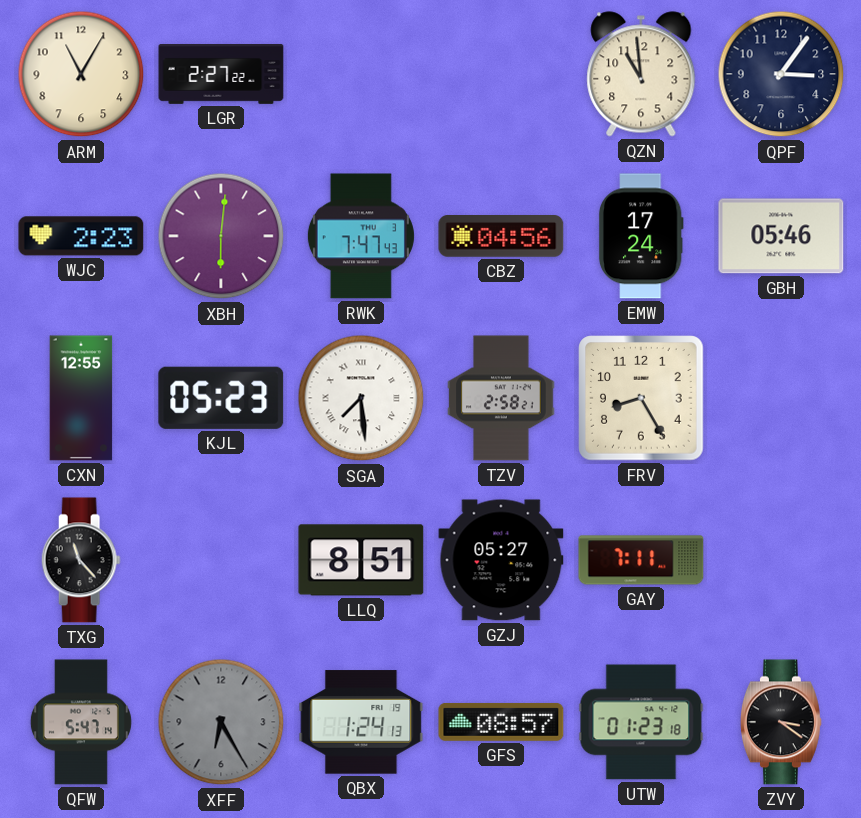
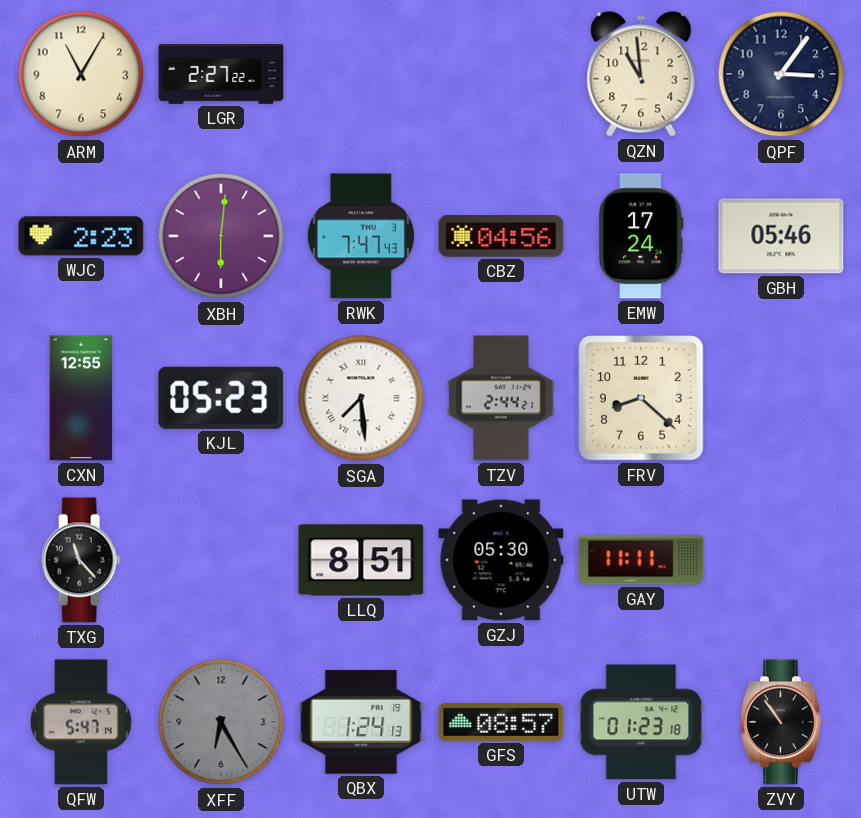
TZV: 2:58 -> 2:44 (501, 398)
FRV: 8:25 -> 8:22 (641, 398)
GZJ: 05:27 -> 05:30 (501, 560)
GAY: 7:11 -> 11:11 (641, 560)
ZVY: 3:21 -> 10:54 (781, 722)
